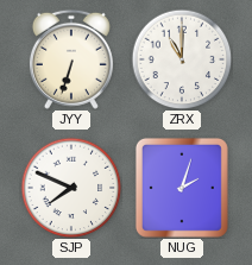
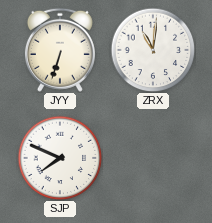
ZRX: 11:00 -> 11:01 (153, 50)
NUG: 2:03 -> none (182, 188)
